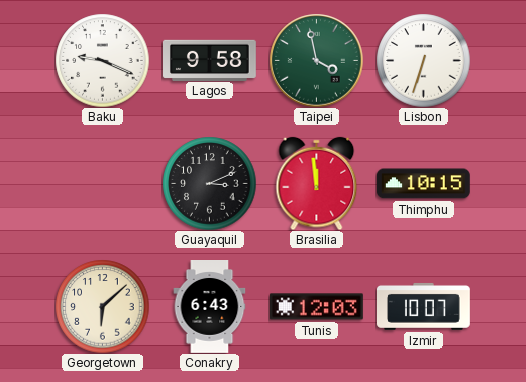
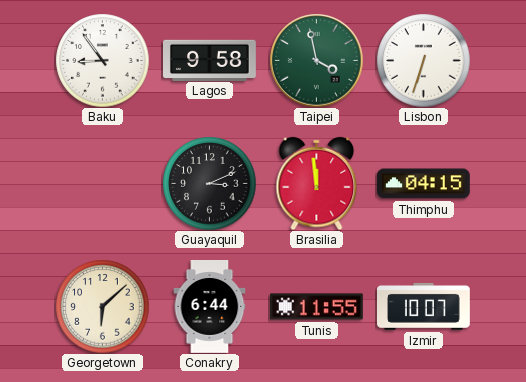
Baku: 9:19 -> 8:54 (102, 60)
Thimphu: 10:15 -> 04:15 (424, 184)
Conakry: 6:43 -> 6:44 (210, 307)
Tunis: 12:03 -> 11:55 (317, 307)
